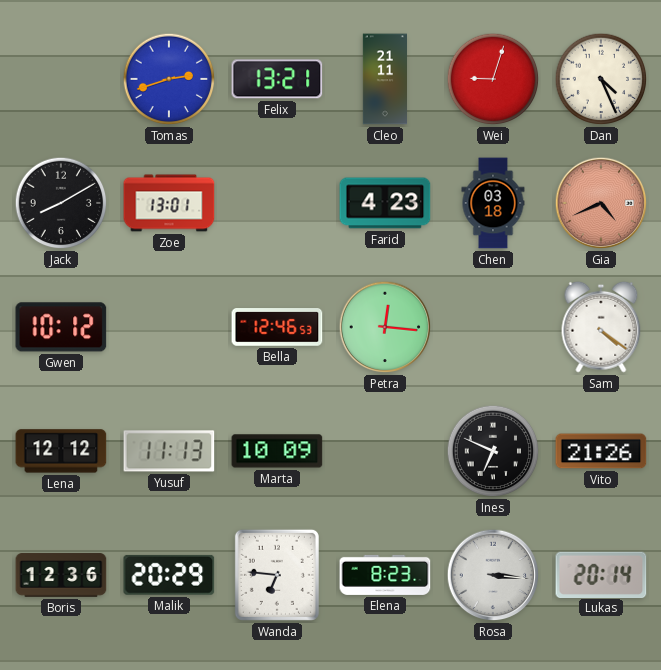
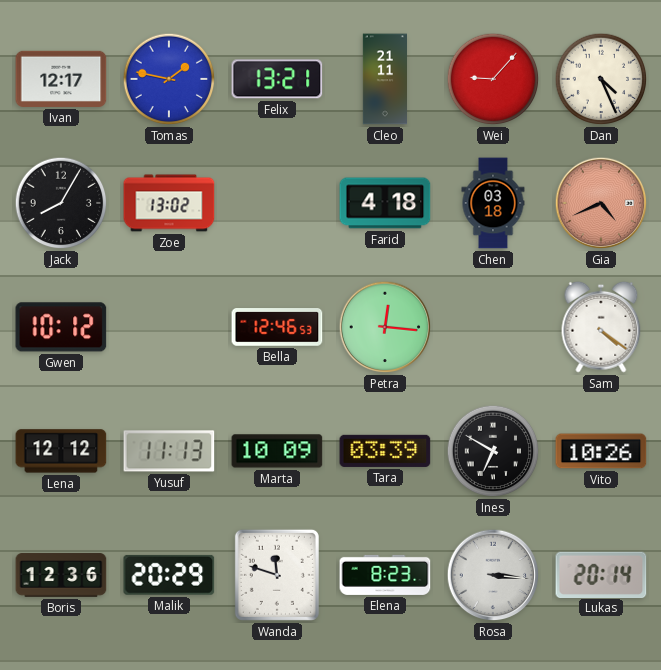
Ivan: none -> 12:17 (61, 79)
Tomas: 2:42 -> 1:47 (169, 79)
Wei: 9:03 -> 9:07 (493, 79)
Jack: 8:10 -> 8:05 (61, 203)
Zoe: 13:01 -> 13:02 (169, 203)
Farid: 4:23 -> 4:18 (385, 203)
Tara: none -> 03:39 (385, 451)
Ines: 6:49 -> 6:50 (493, 451)
Vito: 21:26 -> 10:26 (601, 451)
Wanda: 6:46 -> 11:48 (277, 575)
